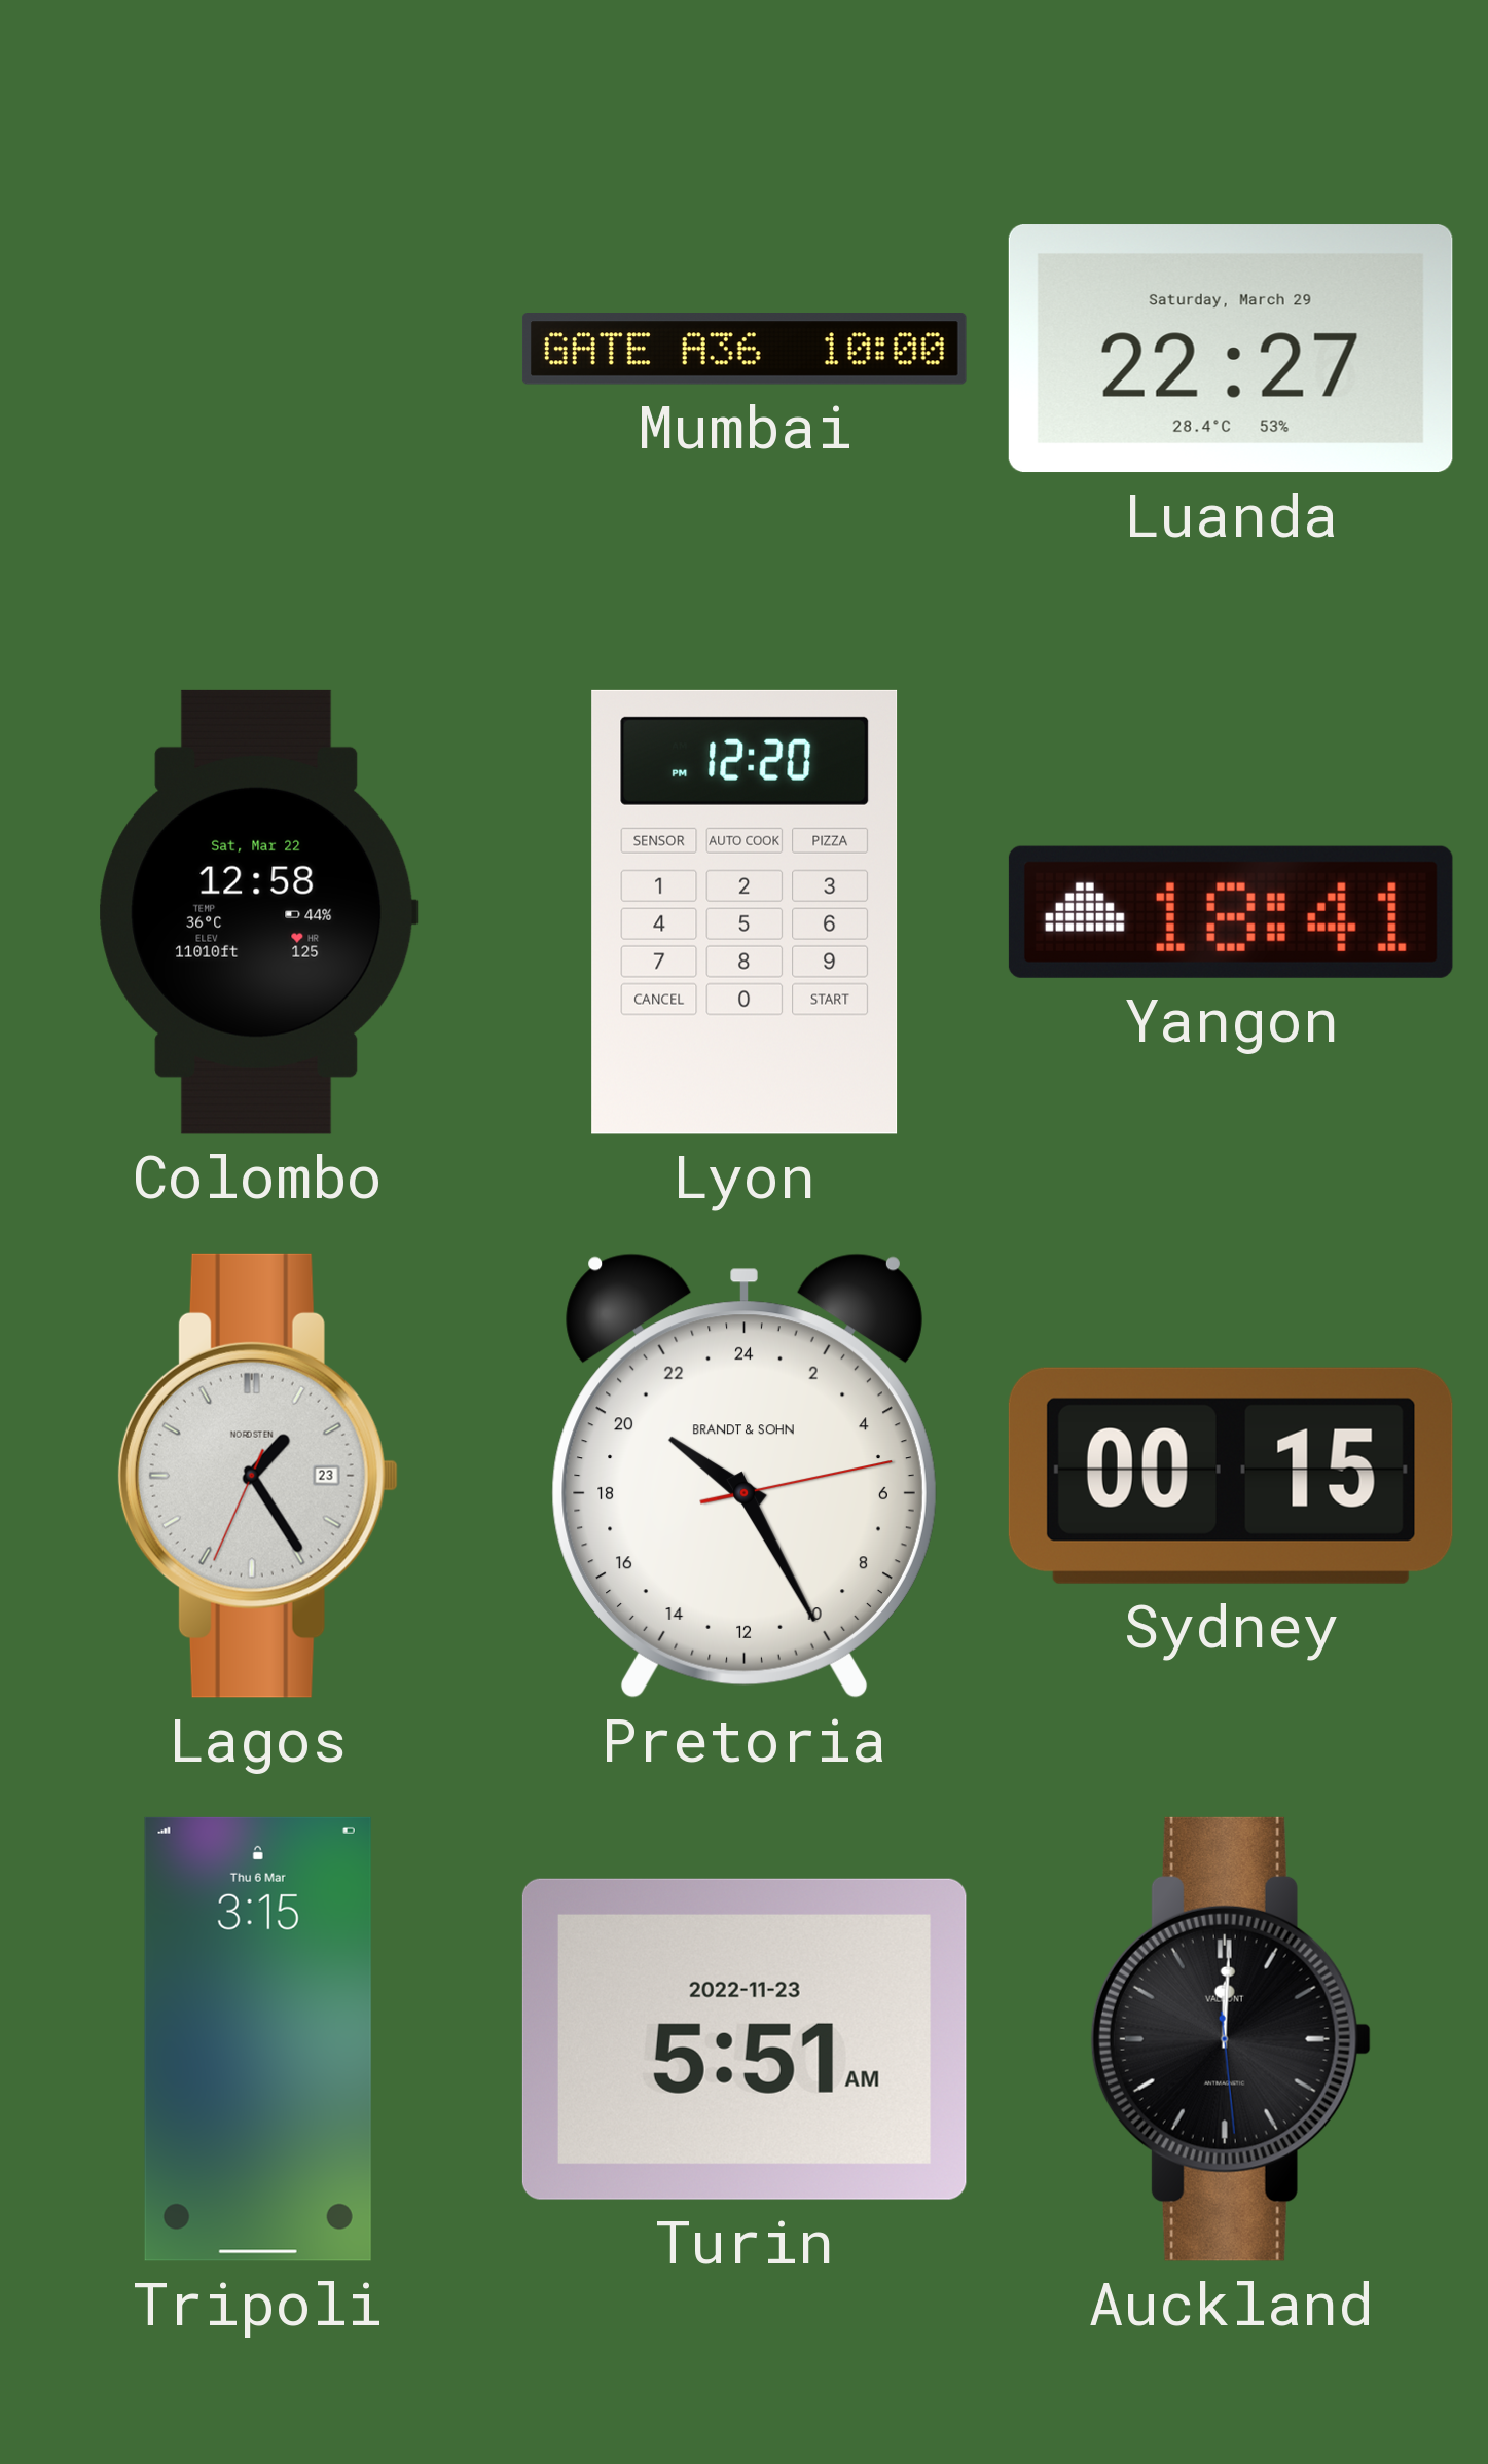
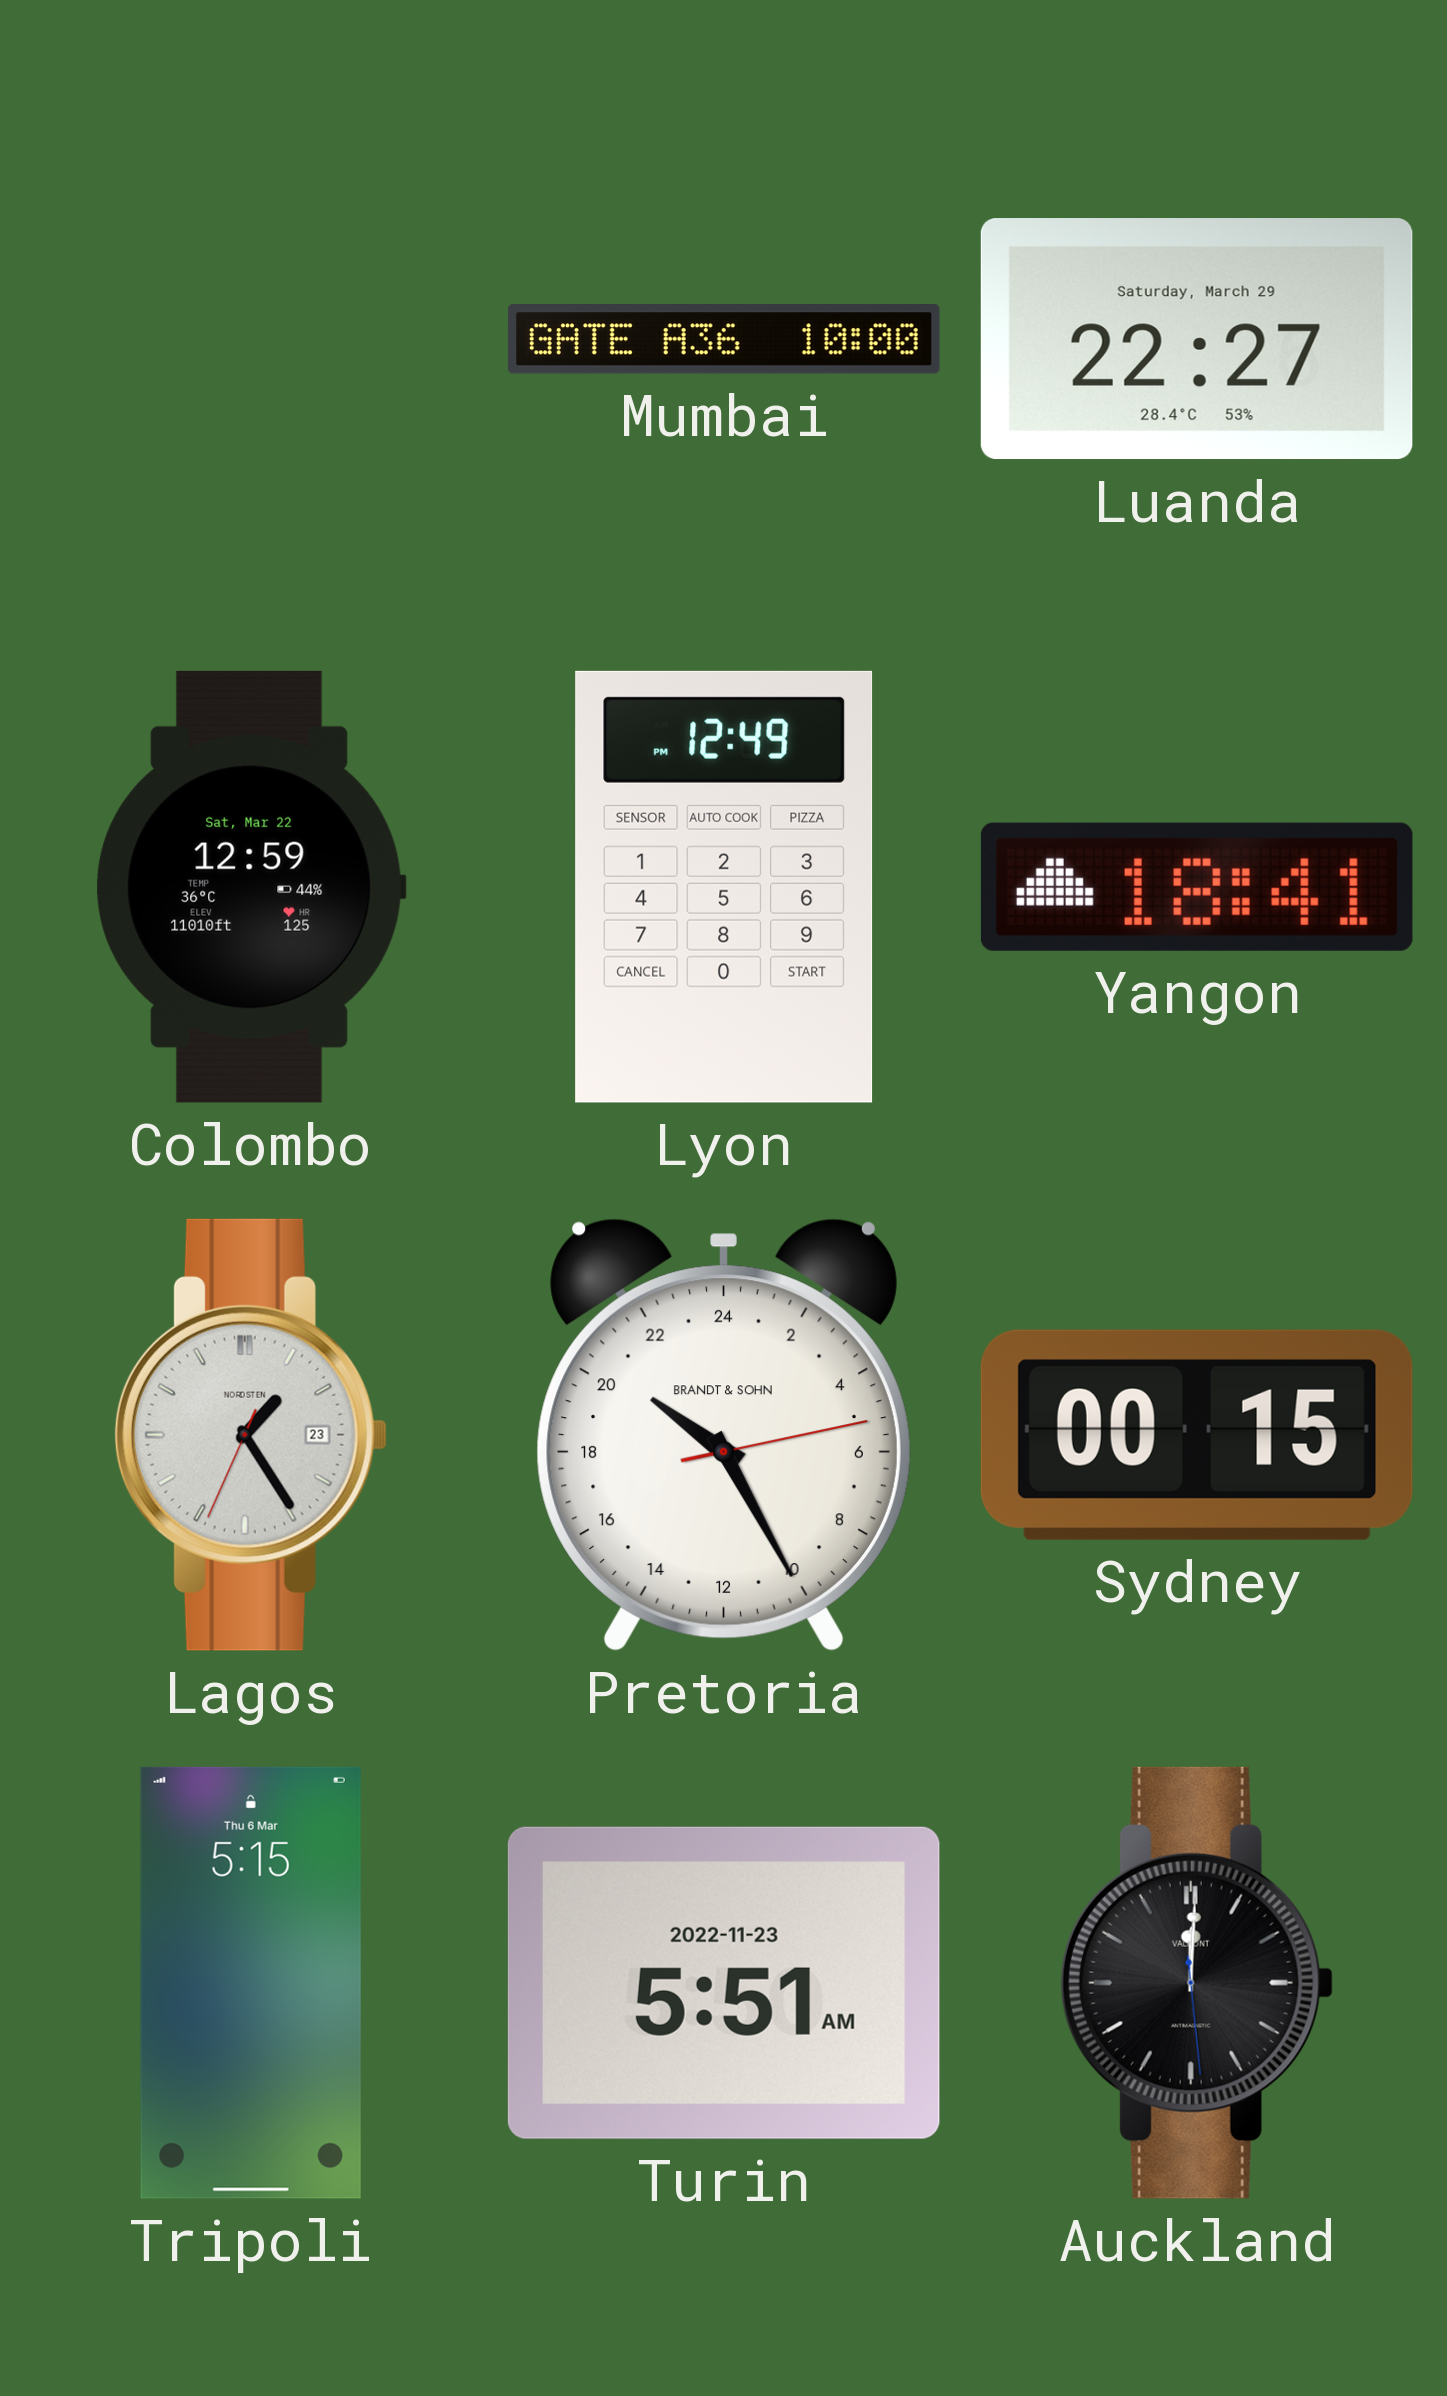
Colombo: 12:58 -> 12:59 (251, 887)
Lyon: 12:20 -> 12:49 (724, 887)
Tripoli: 3:15 -> 5:15 (251, 1983)
